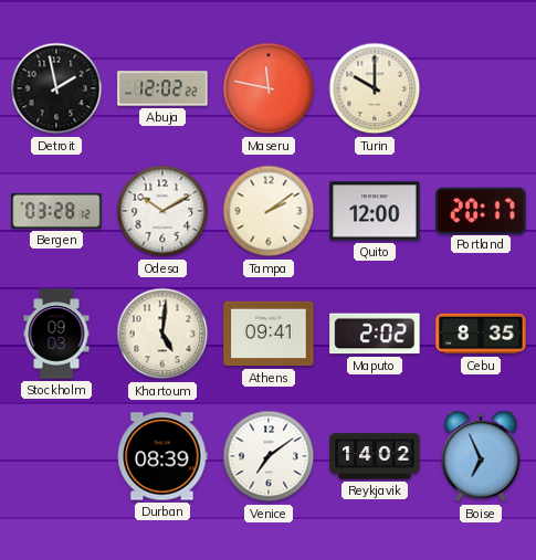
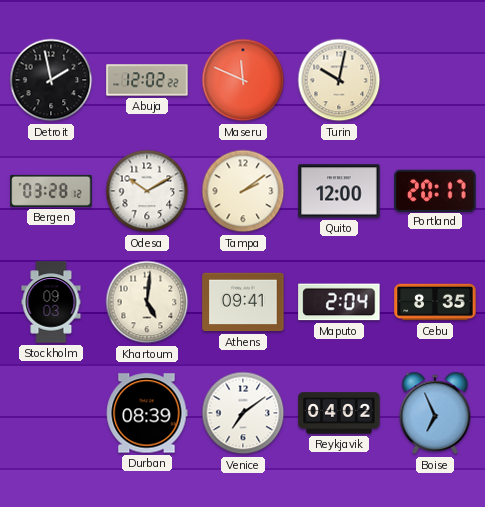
Maseru: 11:47 -> 11:49 (243, 80)
Turin: 10:00 -> 10:02 (339, 80)
Maputo: 2:02 -> 2:04 (339, 302)
Reykjavik: 14:02 -> 04:02 (339, 413)
